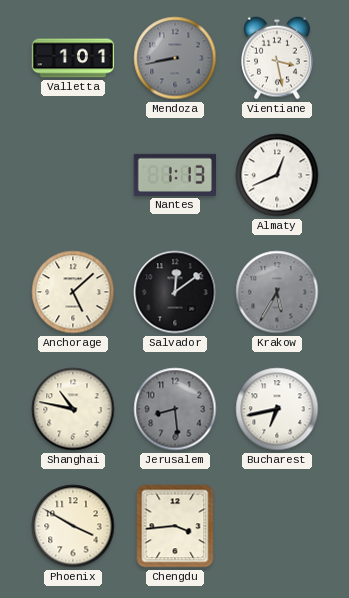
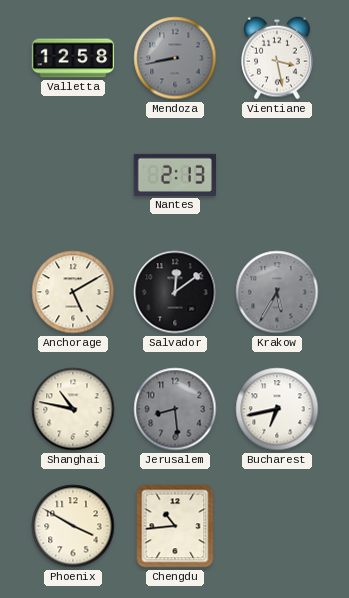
Valletta: 1:01 -> 12:58 (73, 58)
Nantes: 1:13 -> 2:13 (175, 175)
Almaty: 12:41 -> none (277, 175)
Anchorage: 5:08 -> 5:10 (73, 292)
Chengdu: 3:44 -> 10:44 (175, 526)
